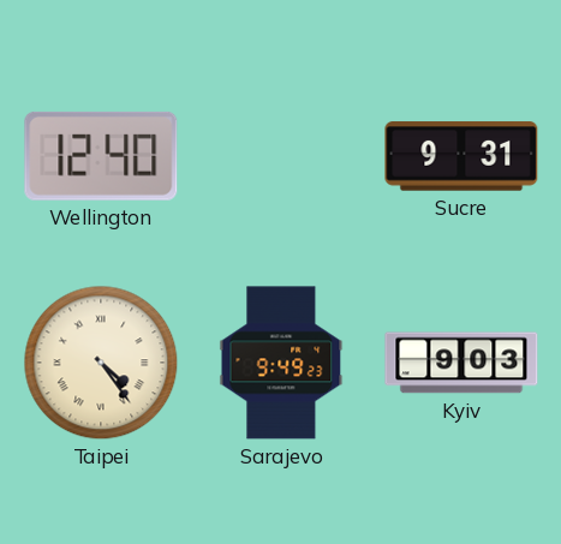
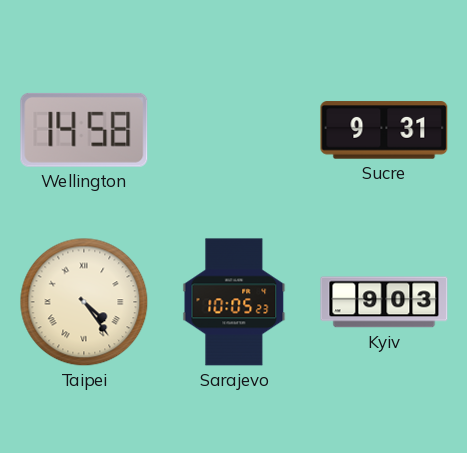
Wellington: 12:40 -> 14:58 (84, 130)
Sarajevo: 9:49 -> 10:05 (234, 302)
